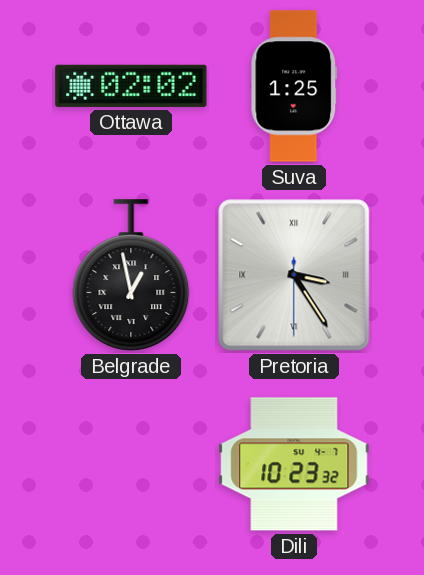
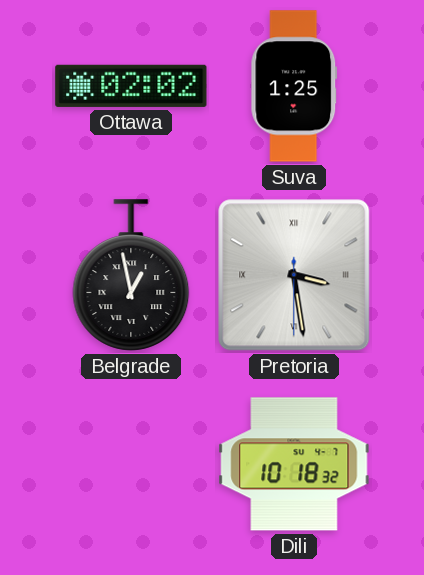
Pretoria: 3:24 -> 3:28 (294, 275)
Dili: 10:23 -> 10:18 (294, 464)
